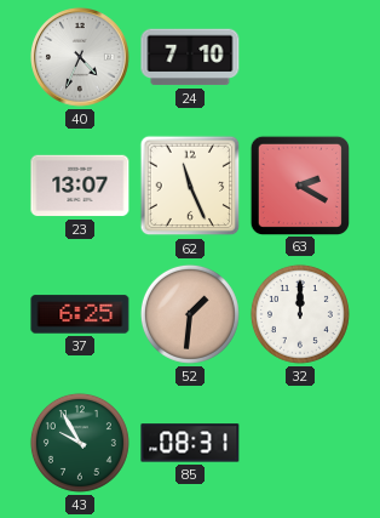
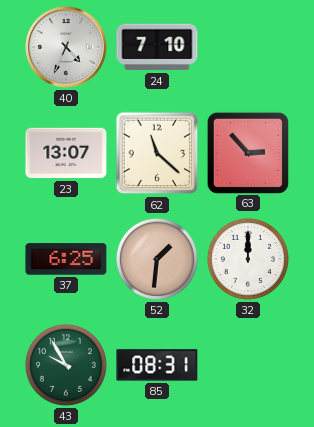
62: 11:26 -> 11:22 (157, 153)
63: 2:20 -> 2:53 (247, 152)
